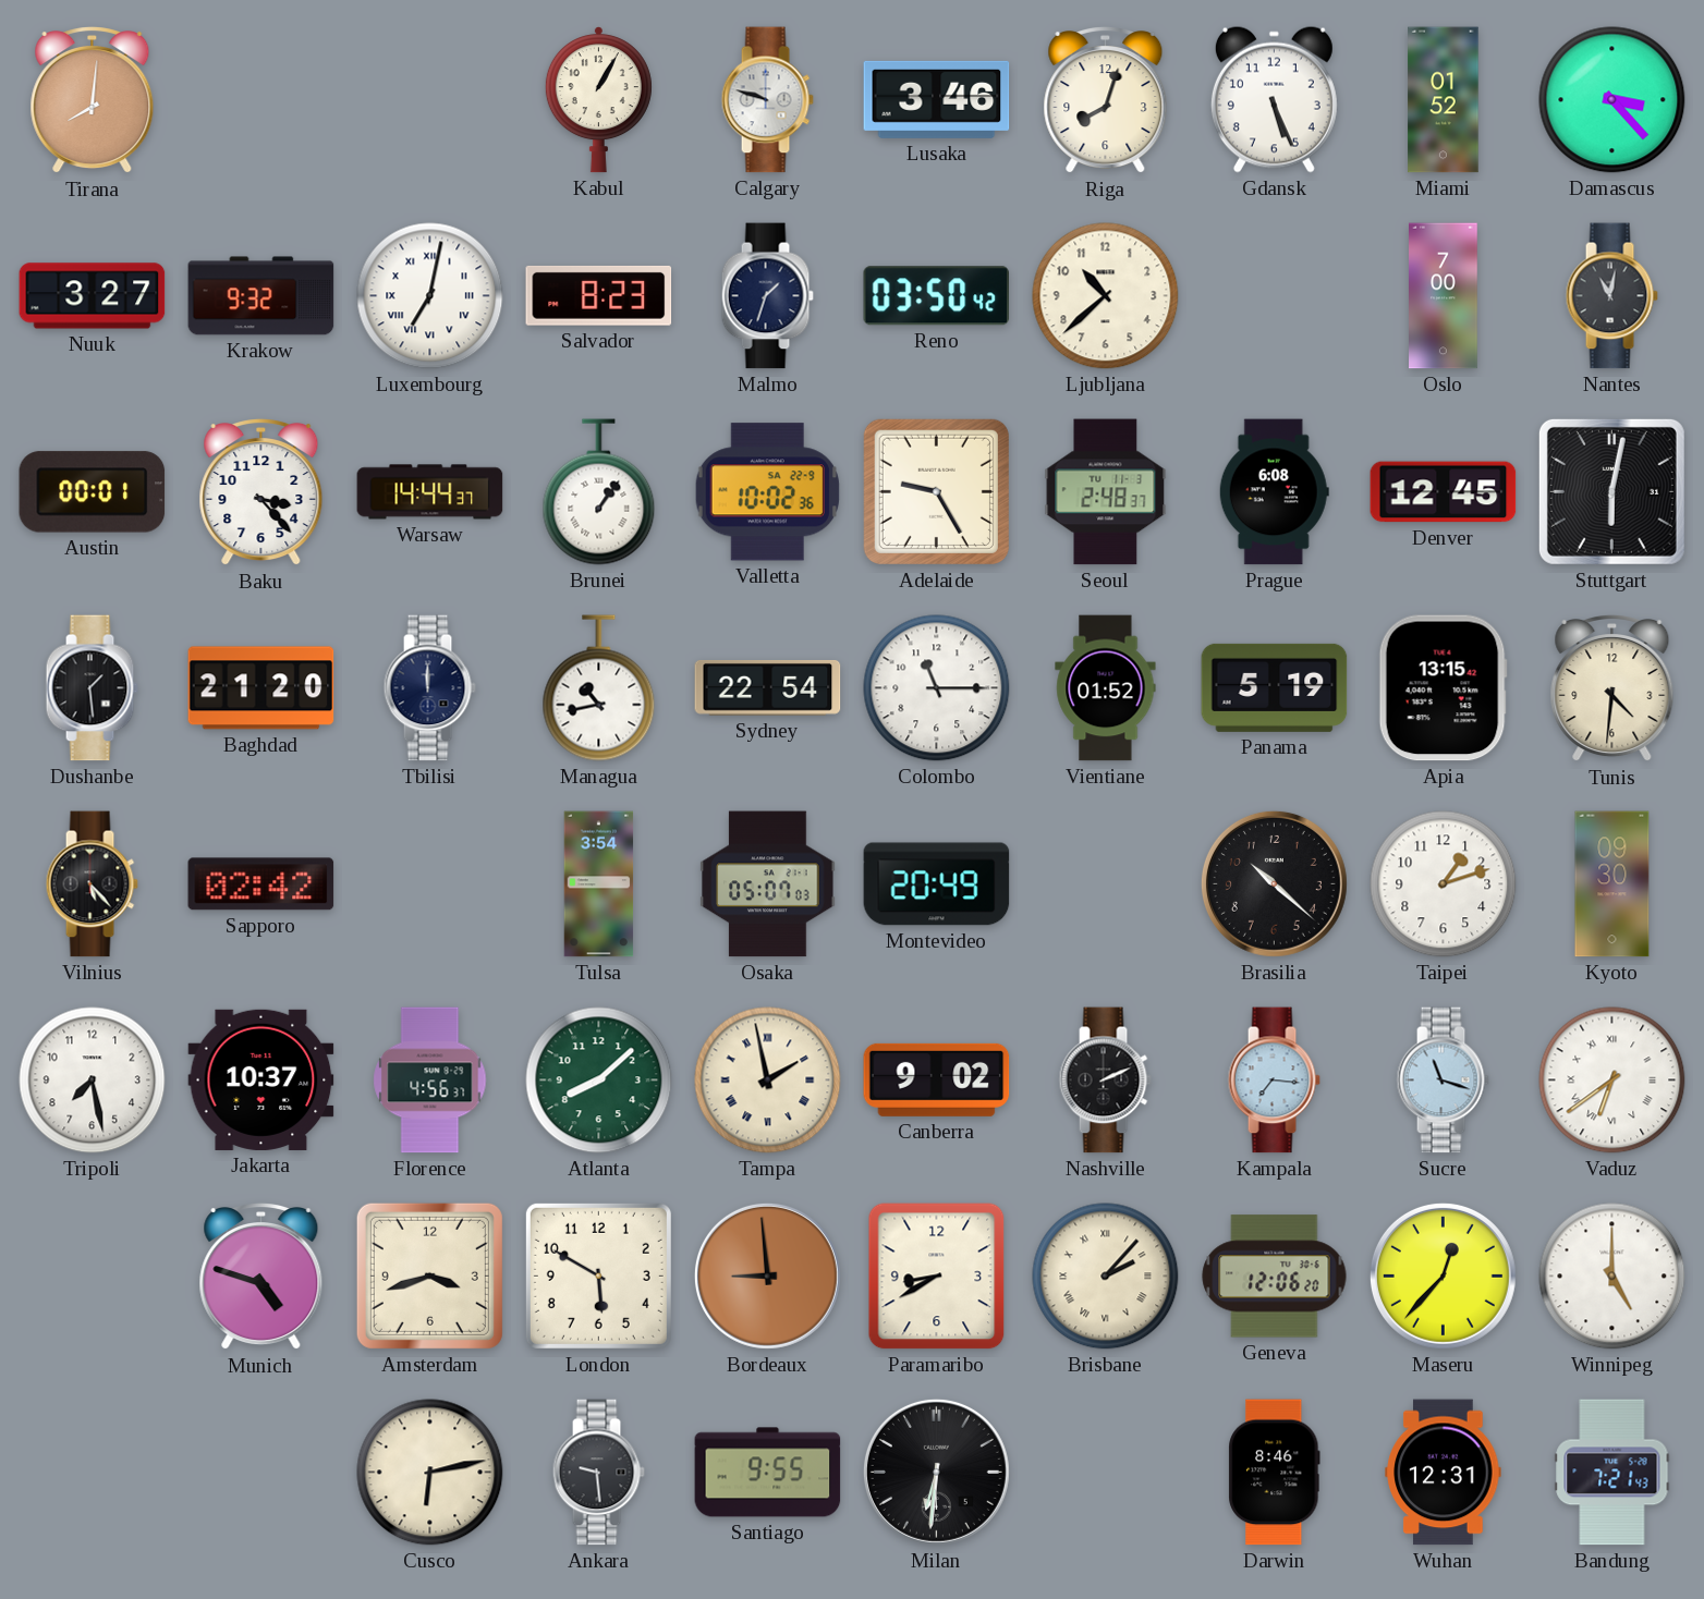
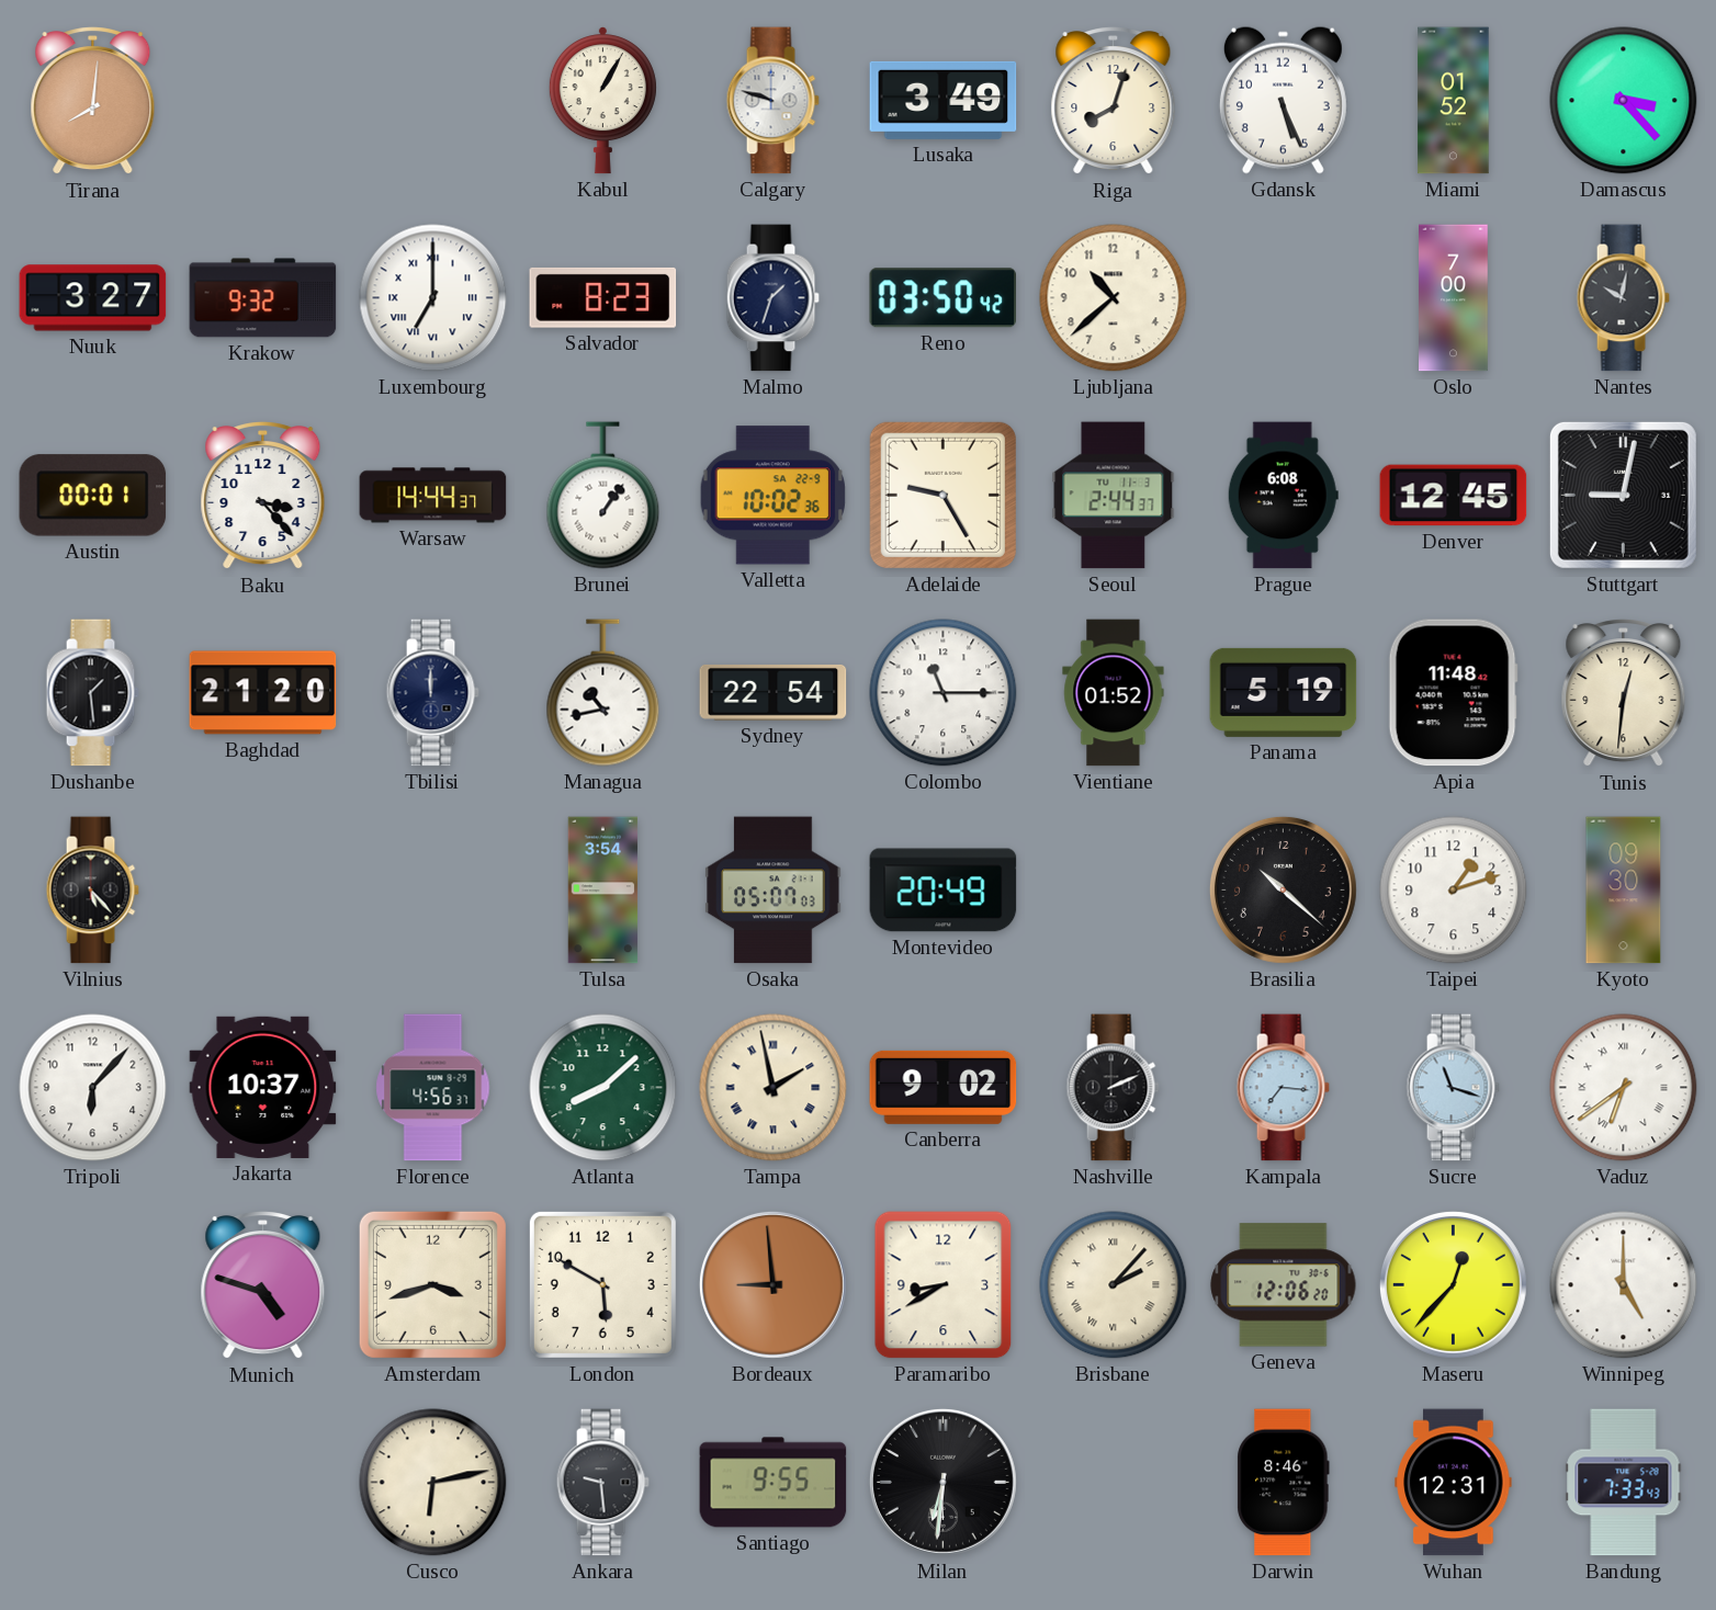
Lusaka: 3:46 -> 3:49 (944, 100)
Luxembourg: 7:02 -> 7:00 (433, 298)
Nantes: 11:02 -> 10:02 (1623, 298)
Seoul: 2:48 -> 2:44 (1114, 496)
Stuttgart: 6:02 -> 9:02 (1623, 495)
Apia: 13:15 -> 11:48 (1453, 693)
Tunis: 4:31 -> 12:31 (1624, 694)
Sapporo: 02:42 -> none (261, 884)
Tripoli: 7:28 -> 6:07 (93, 1088)
Bandung: 7:21 -> 7:33 (1624, 1483)
